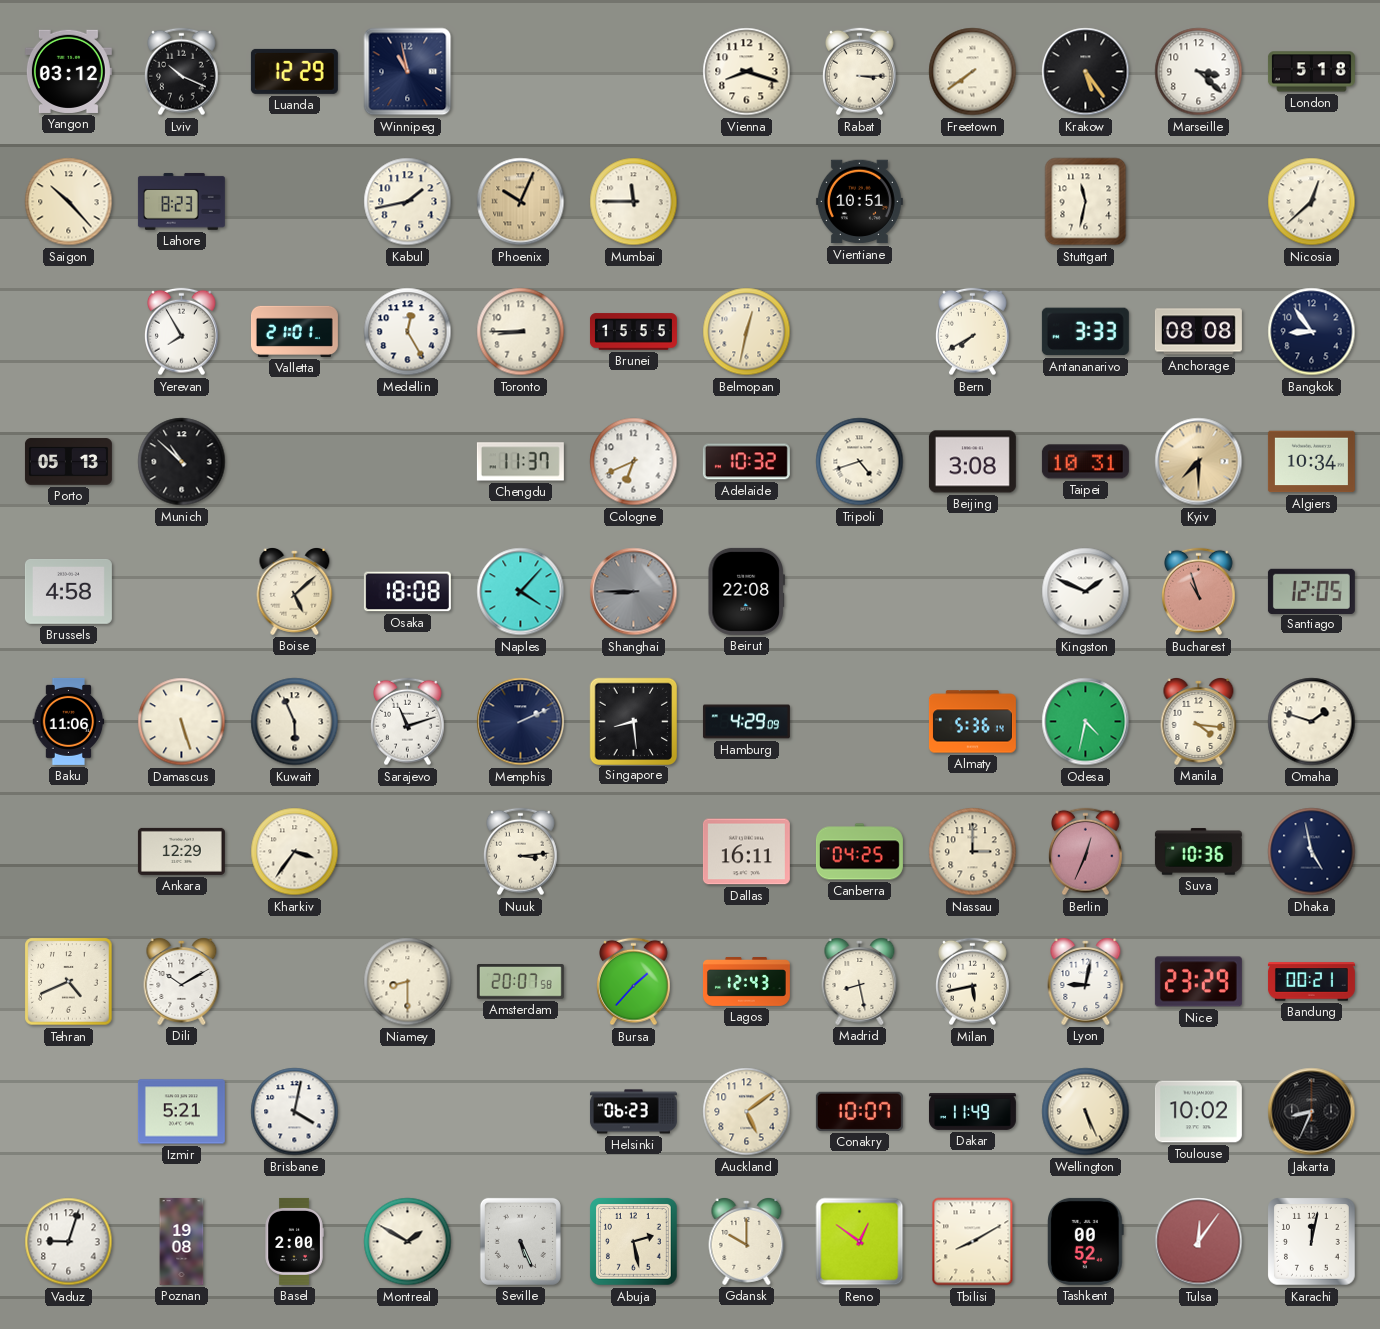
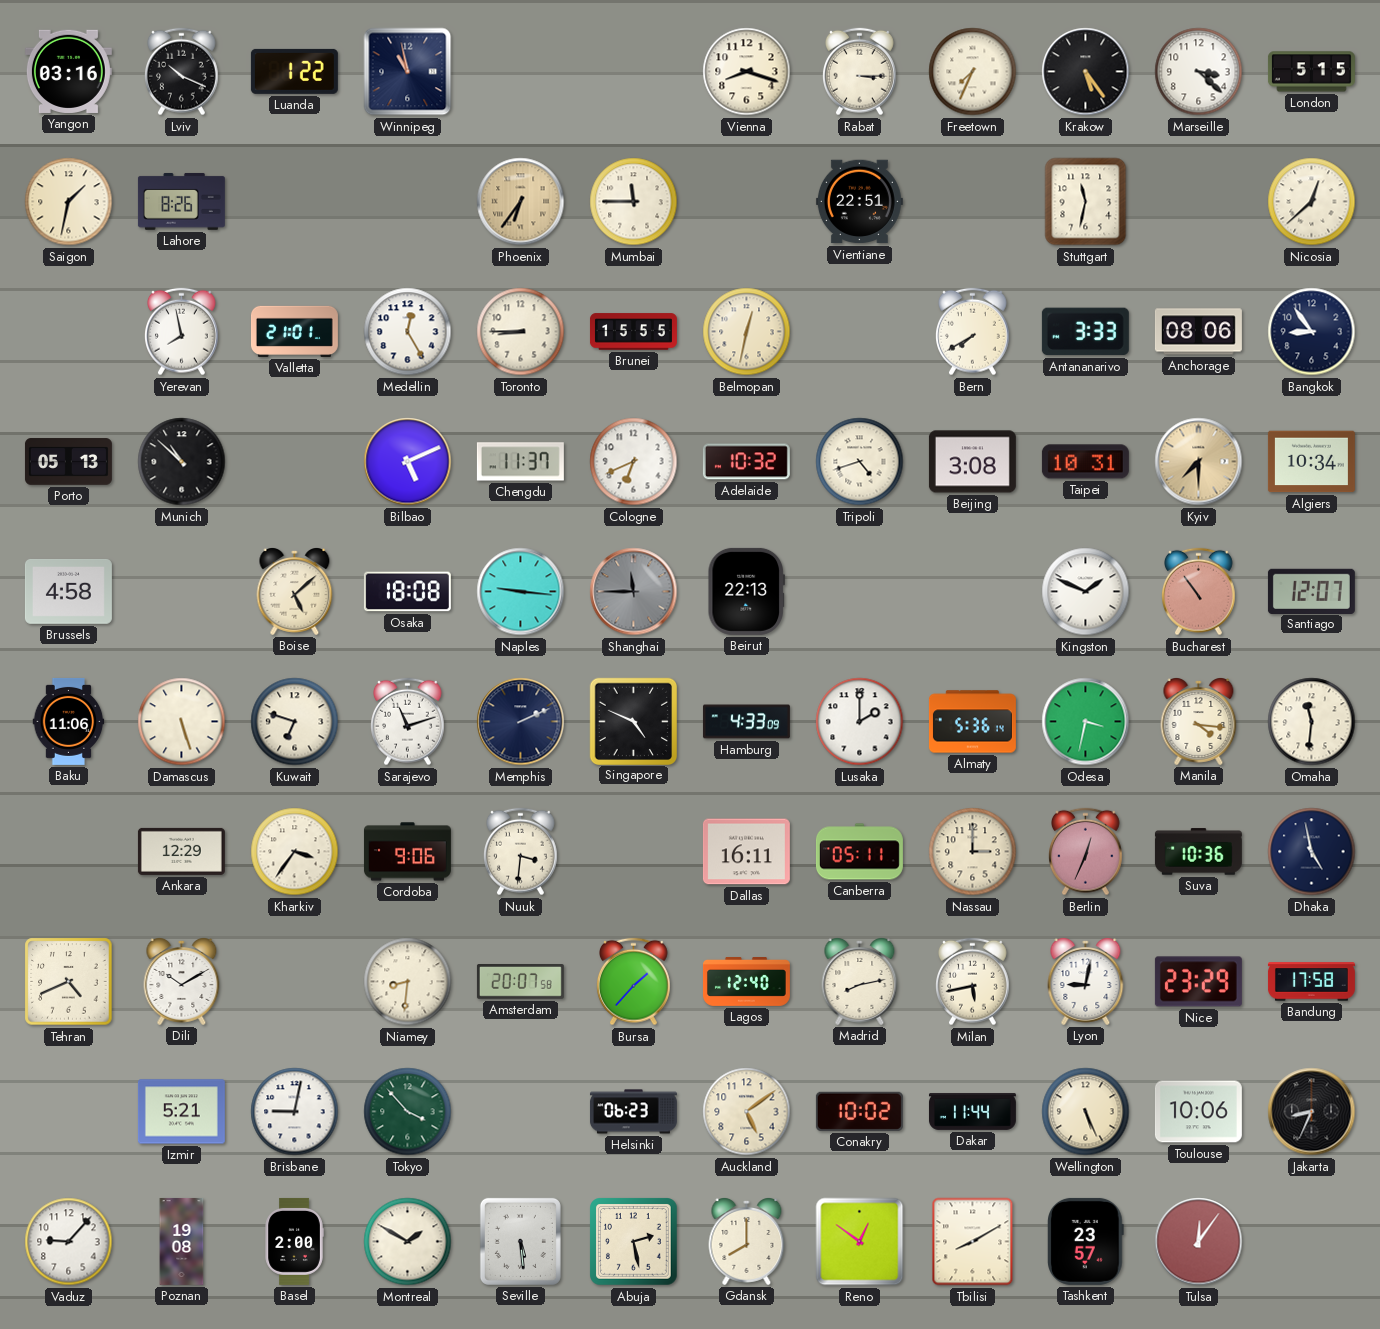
Yangon: 03:12 -> 03:16 (68, 71)
Luanda: 12:29 -> 1:22 (294, 71)
Freetown: 7:39 -> 7:34 (973, 72)
London: 5:18 -> 5:15 (1311, 72)
Saigon: 10:23 -> 1:32 (69, 202)
Lahore: 8:23 -> 8:26 (181, 202)
Kabul: 1:43 -> none (408, 202)
Phoenix: 10:04 -> 6:36 (521, 202)
Vientiane: 10:51 -> 22:51 (859, 202)
Yerevan: 7:55 -> 7:58 (182, 332)
Anchorage: 08:08 -> 08:06 (1198, 332)
Bilbao: none -> 5:11 (408, 462)
Naples: 4:07 -> 9:16 (521, 592)
Shanghai: 8:45 -> 11:45 (634, 592)
Beirut: 22:08 -> 22:13 (746, 591)
Bucharest: 10:57 -> 10:54 (1199, 592)
Santiago: 12:05 -> 12:07 (1311, 591)
Kuwait: 5:56 -> 6:48 (295, 722)
Singapore: 8:29 -> 4:49 (633, 721)
Hamburg: 4:29 -> 4:33 (746, 722)
Lusaka: none -> 2:00 (860, 722)
Odesa: 4:32 -> 3:32 (1086, 722)
Omaha: 1:48 -> 11:31 (1312, 722)
Cordoba: none -> 9:06 (407, 852)
Nuuk: 3:14 -> 3:31 (521, 852)
Canberra: 04:25 -> 05:11 (859, 852)
Niamey: 8:30 -> 8:31 (408, 982)
Lagos: 12:43 -> 12:40 (746, 982)
Madrid: 8:28 -> 8:13 (860, 982)
Bandung: 00:21 -> 17:58 (1311, 982)
Brisbane: 4:02 -> 9:02 (295, 1112)
Tokyo: none -> 3:53 (408, 1112)
Conakry: 10:07 -> 10:02 (859, 1111)
Dakar: 11:49 -> 11:44 (972, 1112)
Toulouse: 10:02 -> 10:06 (1198, 1112)
Vaduz: 9:03 -> 9:07 (69, 1242)
Seville: 5:26 -> 5:29 (520, 1241)
Gdansk: 10:00 -> 8:00 (747, 1242)
Tashkent: 00:52 -> 23:57 (1086, 1241)
Karachi: 12:02 -> none (1312, 1242)
